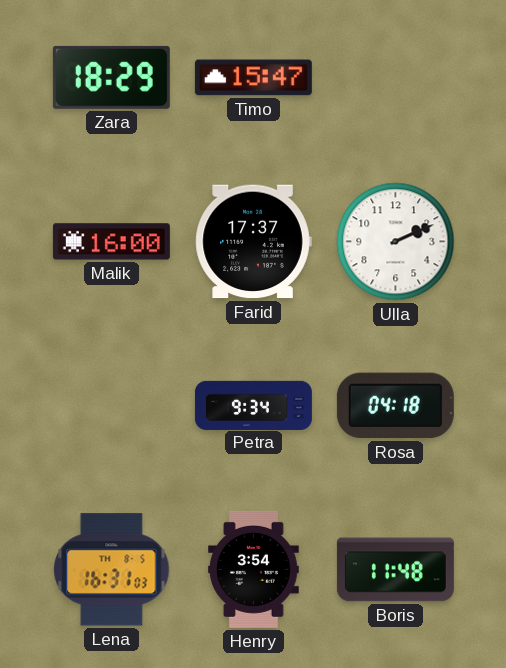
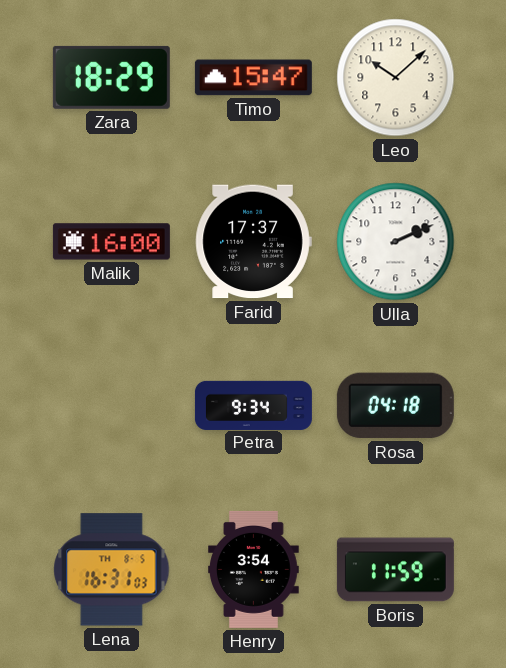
Leo: none -> 10:08 (396, 78)
Boris: 11:48 -> 11:59 (395, 570)
